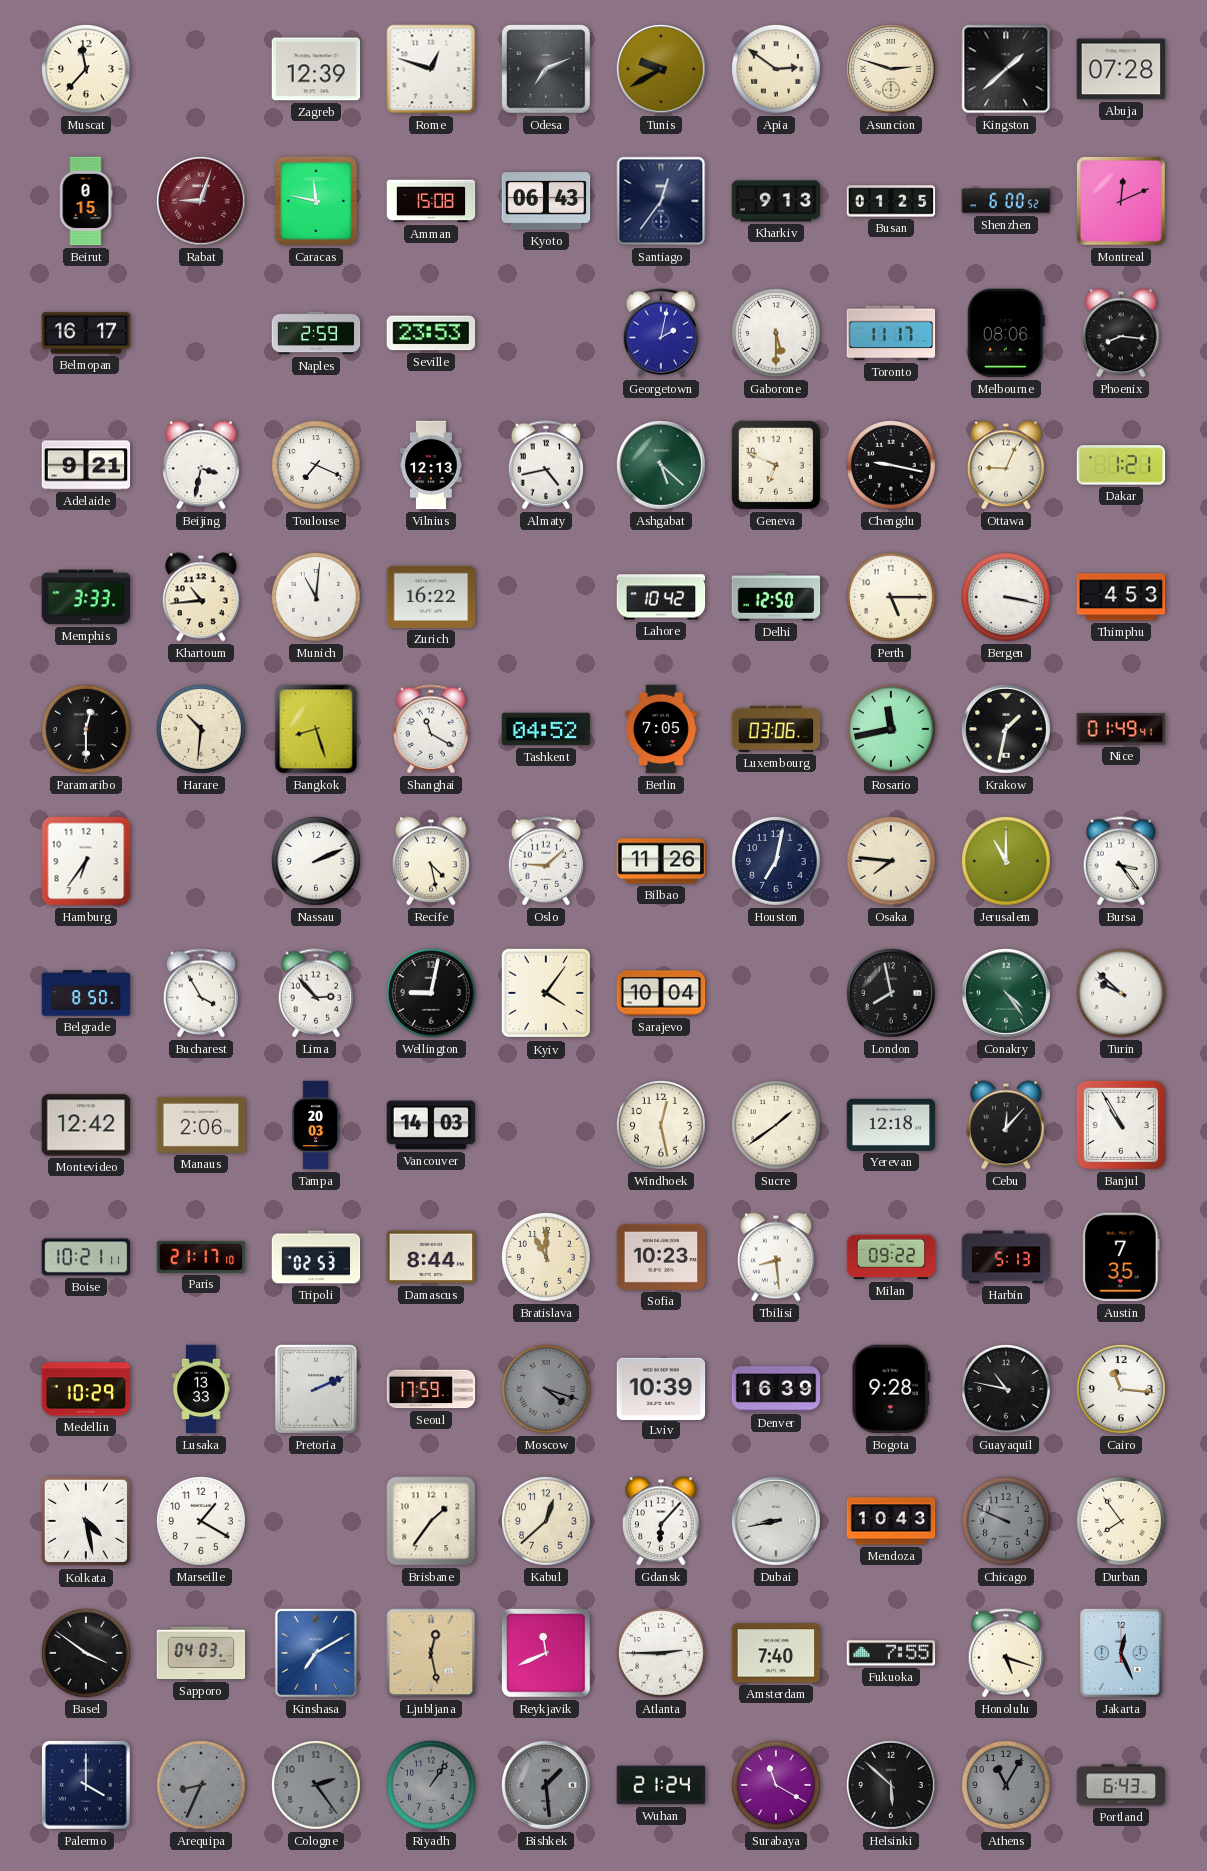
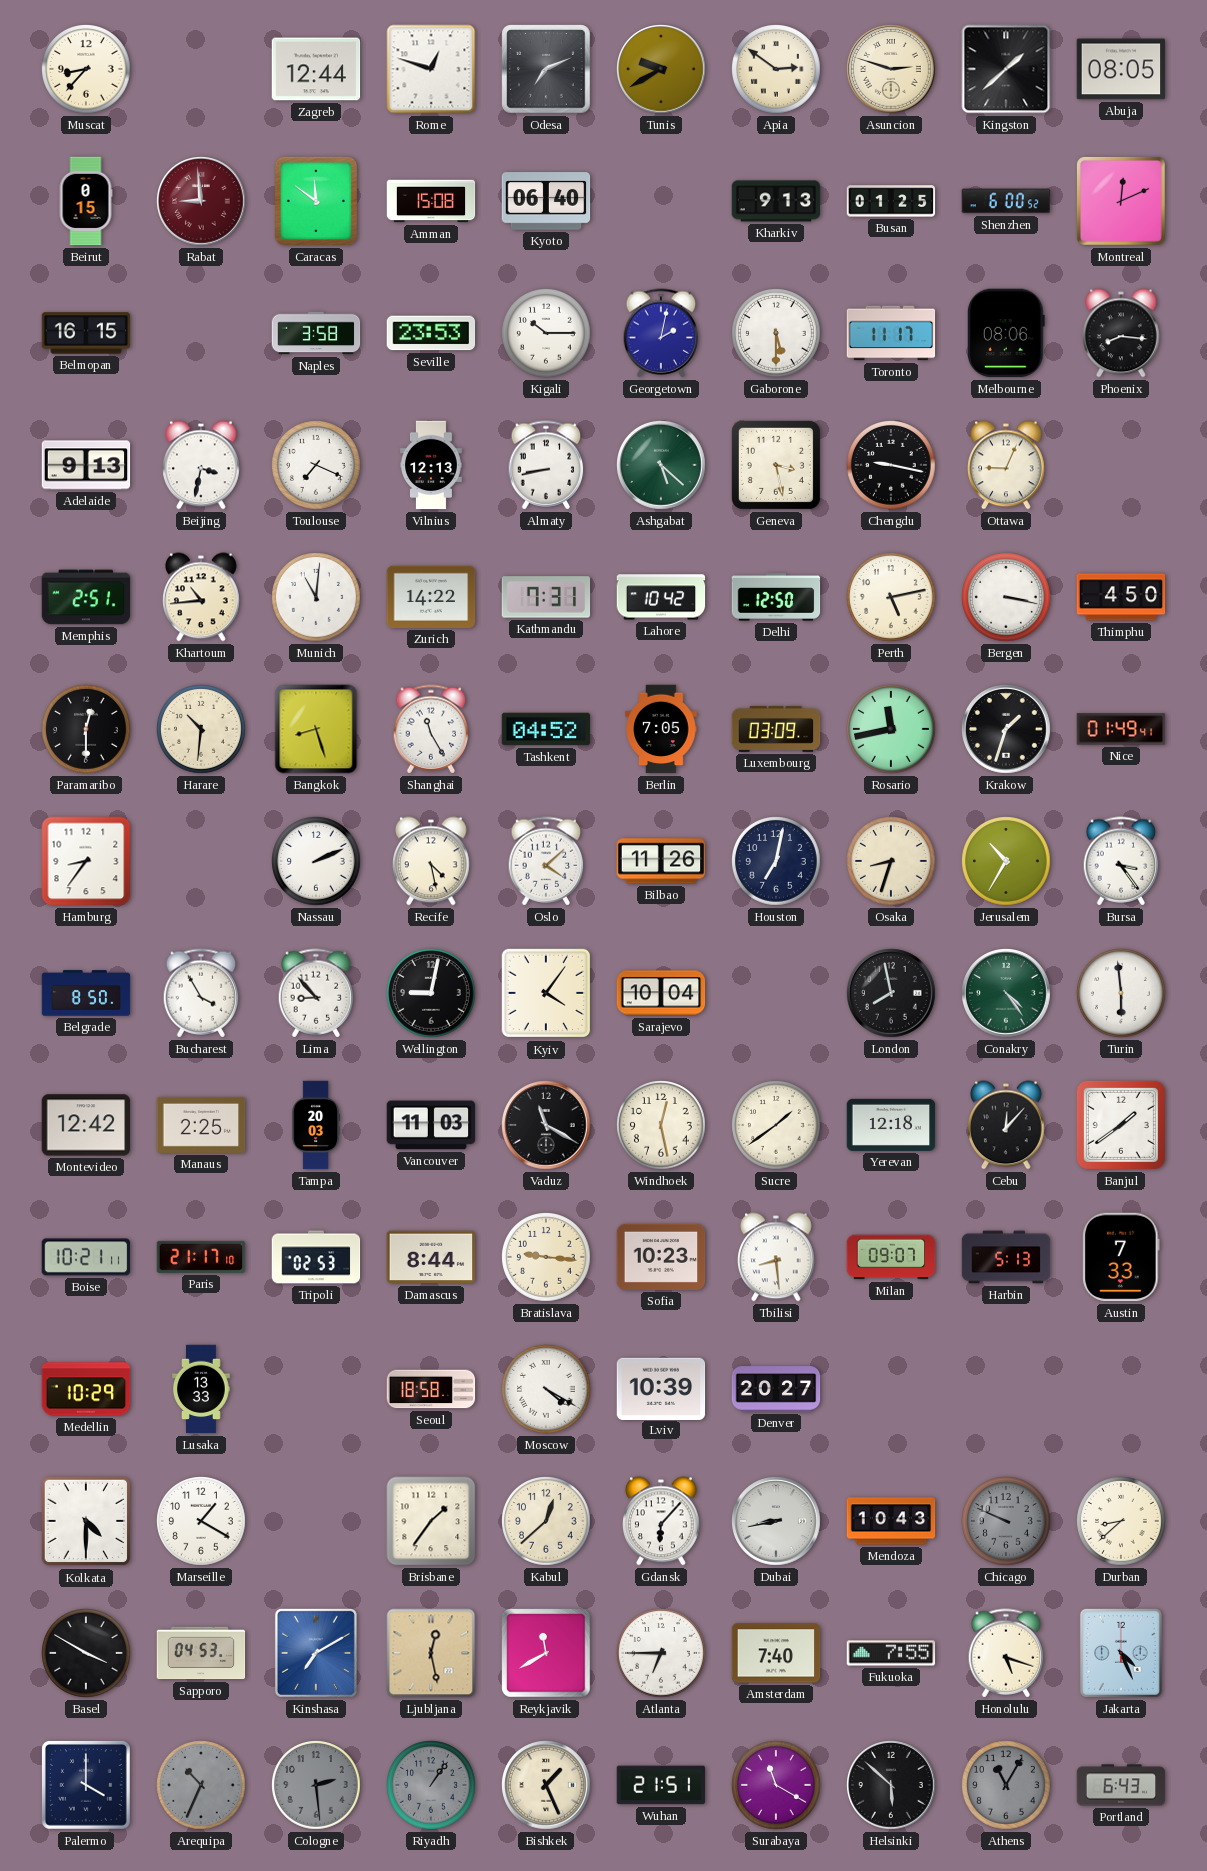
Muscat: 11:37 -> 8:37 (87, 70)
Zagreb: 12:39 -> 12:44 (316, 69)
Abuja: 07:28 -> 08:05 (1121, 69)
Rabat: 9:03 -> 8:59 (202, 202)
Caracas: 11:47 -> 11:51 (316, 201)
Kyoto: 06:43 -> 06:40 (546, 201)
Santiago: 12:36 -> none (661, 201)
Belmopan: 16:17 -> 16:15 (86, 333)
Naples: 2:59 -> 3:58 (316, 333)
Kigali: none -> 10:15 (547, 334)
Adelaide: 9:21 -> 9:13 (86, 465)
Almaty: 4:43 -> 8:43 (546, 465)
Geneva: 6:49 -> 3:28 (776, 465)
Dakar: 1:21 -> none (1121, 465)
Memphis: 3:33 -> 2:51 (86, 597)
Zurich: 16:22 -> 14:22 (431, 597)
Kathmandu: none -> 7:31 (546, 597)
Perth: 5:15 -> 5:13 (892, 598)
Thimphu: 4:53 -> 4:50 (1121, 597)
Shanghai: 11:20 -> 11:25 (431, 729)
Luxembourg: 03:06 -> 03:09 (776, 729)
Krakow: 1:32 -> 1:33 (1007, 730)
Hamburg: 6:36 -> 8:36 (86, 861)
Oslo: 9:08 -> 4:08 (546, 861)
Osaka: 7:46 -> 8:33 (892, 862)
Jerusalem: 11:00 -> 10:35 (1007, 862)
Lima: 2:53 -> 8:53 (316, 993)
Turin: 9:52 -> 5:59 (1122, 994)
Manaus: 2:06 -> 2:25 (201, 1125)
Vancouver: 14:03 -> 11:03 (431, 1125)
Vaduz: none -> 11:20 (547, 1126)
Banjul: 10:55 -> 1:39 (1121, 1125)
Bratislava: 11:00 -> 9:16 (547, 1258)
Milan: 09:22 -> 09:07 (891, 1257)
Austin: 7:35 -> 7:33 (1121, 1257)
Pretoria: 2:11 -> none (316, 1389)
Seoul: 17:59 -> 18:58 (431, 1389)
Moscow: 4:18 -> 4:20 (547, 1390)
Moscow dial: grey -> white (547, 1390)
Denver: 16:39 -> 20:27 (776, 1389)
Bogota: 9:28 -> none (891, 1389)
Guayaquil: 10:47 -> none (1007, 1390)
Cairo: 11:16 -> none (1122, 1390)
Kolkata: 4:28 -> 4:30 (86, 1521)
Durban: 7:54 -> 8:38 (1122, 1522)
Basel: 3:51 -> 3:50 (87, 1654)
Sapporo: 04:03 -> 04:53 (201, 1653)
Reykjavik: 11:41 -> 11:40 (546, 1653)
Atlanta: 2:45 -> 6:45 (662, 1654)
Jakarta: 12:26 -> 4:26 (1121, 1653)
Arequipa: 8:34 -> 10:34 (202, 1786)
Cologne: 2:24 -> 2:29 (317, 1786)
Bishkek: 1:29 -> 1:26 (547, 1786)
Bishkek dial: grey -> cream (547, 1786)
Wuhan: 21:24 -> 21:51 (661, 1785)
